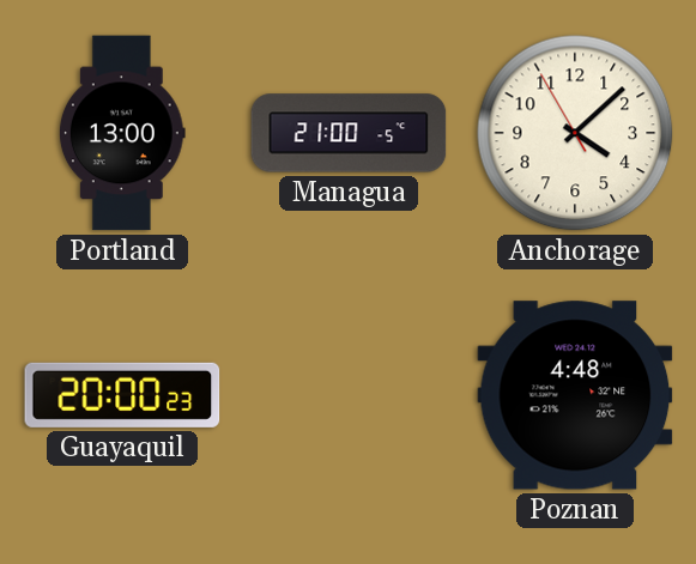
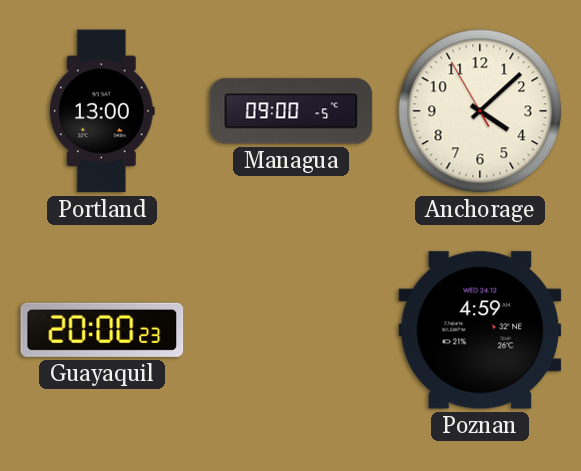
Managua: 21:00 -> 09:00 (291, 111)
Poznan: 4:48 -> 4:59 (480, 330)
